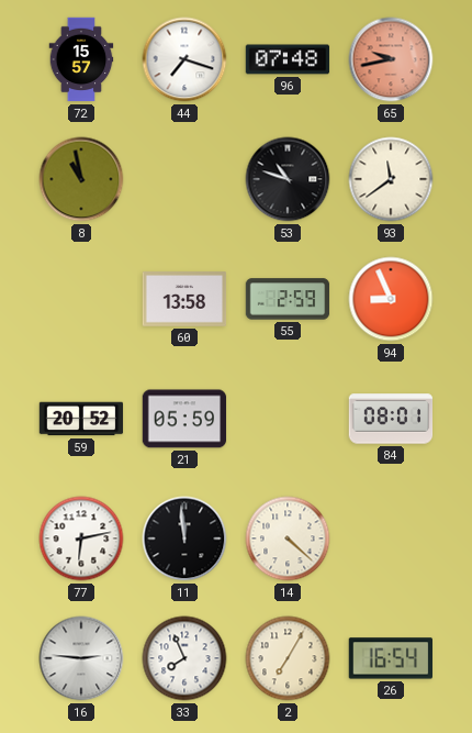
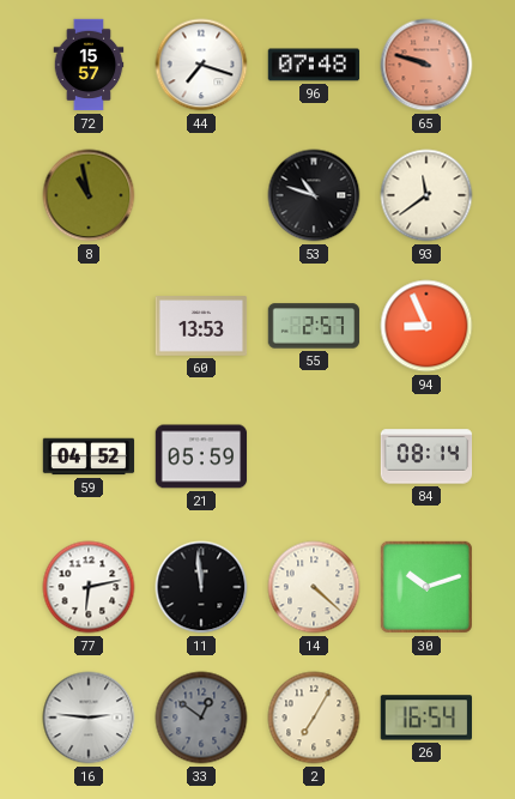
65: 9:43 -> 9:48 (426, 65)
60: 13:58 -> 13:53 (201, 326)
55: 2:59 -> 2:57 (314, 326)
59: 20:52 -> 04:52 (89, 456)
84: 08:01 -> 08:14 (426, 456)
30: none -> 10:12 (426, 587)
33: 7:56 -> 12:51 (201, 718)
33 dial: white -> grey (201, 718)
